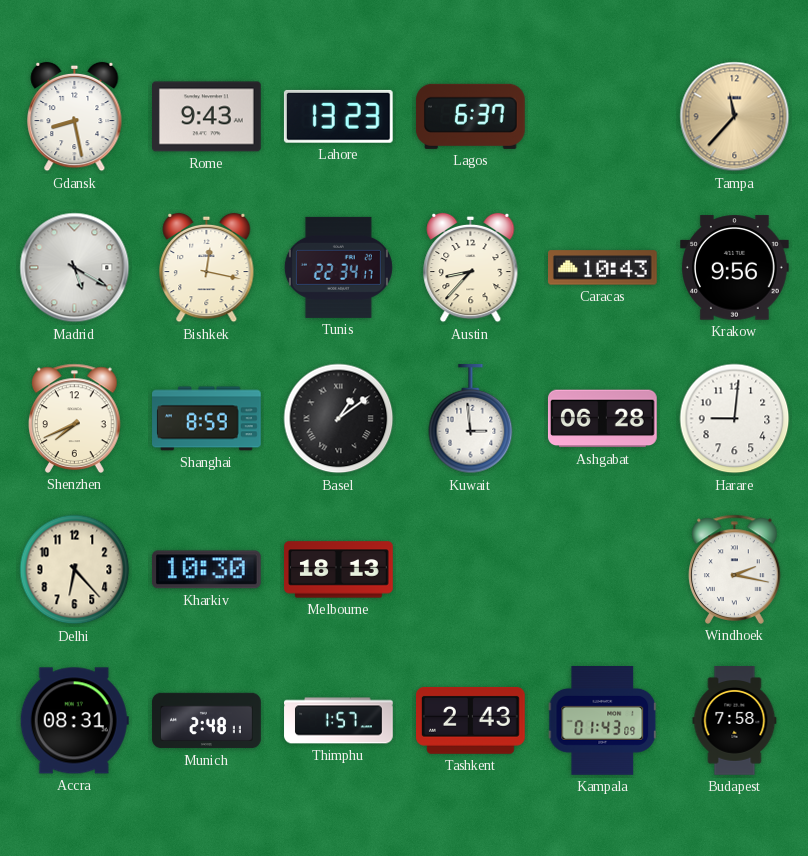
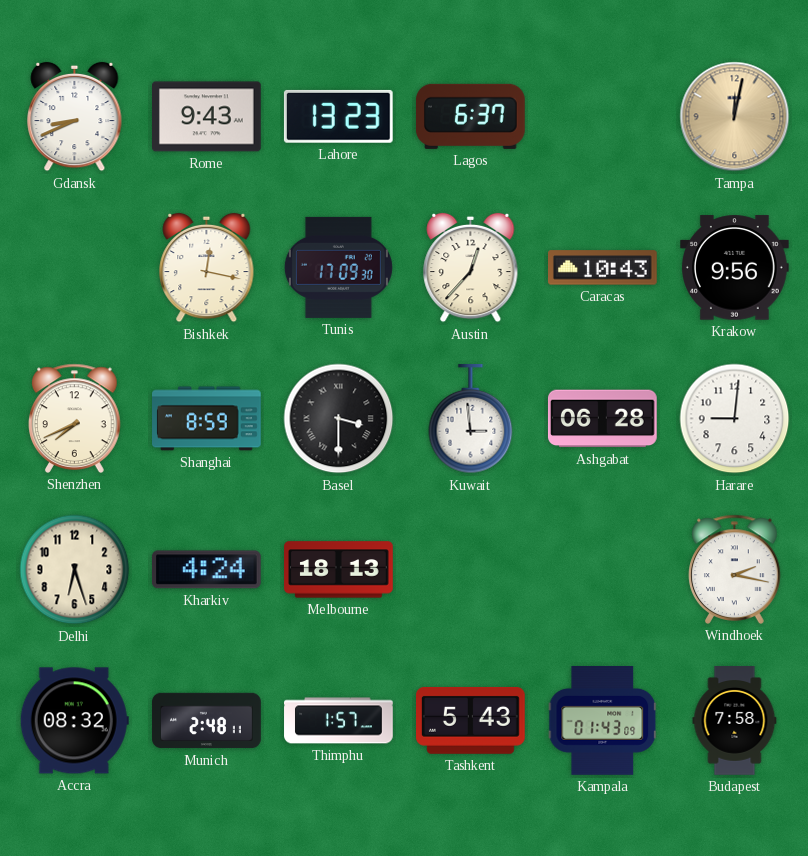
Gdansk: 8:28 -> 8:41 (75, 117)
Tampa: 11:37 -> 12:02 (735, 117)
Madrid: 5:20 -> none (75, 268)
Tunis: 22:34 -> 17:09 (338, 267)
Austin: 8:37 -> 12:37 (471, 268)
Basel: 1:09 -> 3:30 (339, 419)
Delhi: 6:23 -> 6:27 (75, 570)
Kharkiv: 10:30 -> 4:24 (206, 570)
Accra: 08:31 -> 08:32 (74, 721)
Tashkent: 2:43 -> 5:43 (471, 720)
